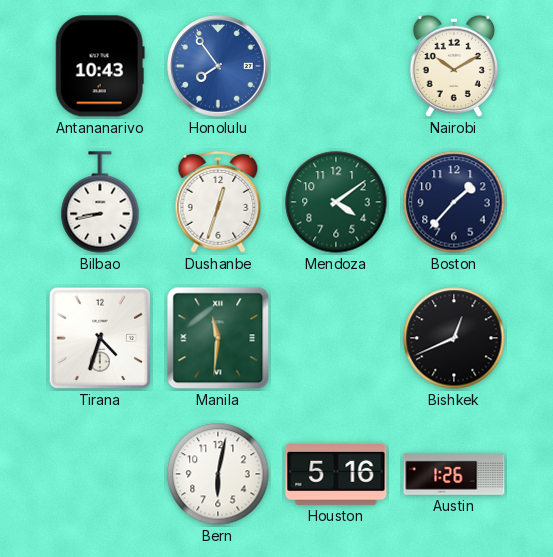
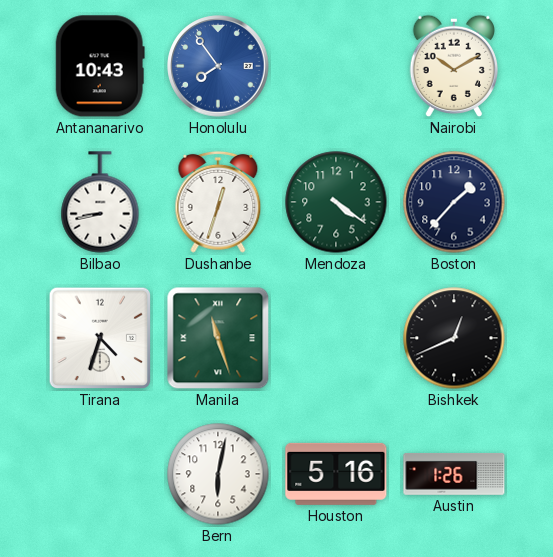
Mendoza: 4:09 -> 4:21 (336, 202)
Manila: 11:31 -> 11:27 (218, 338)
